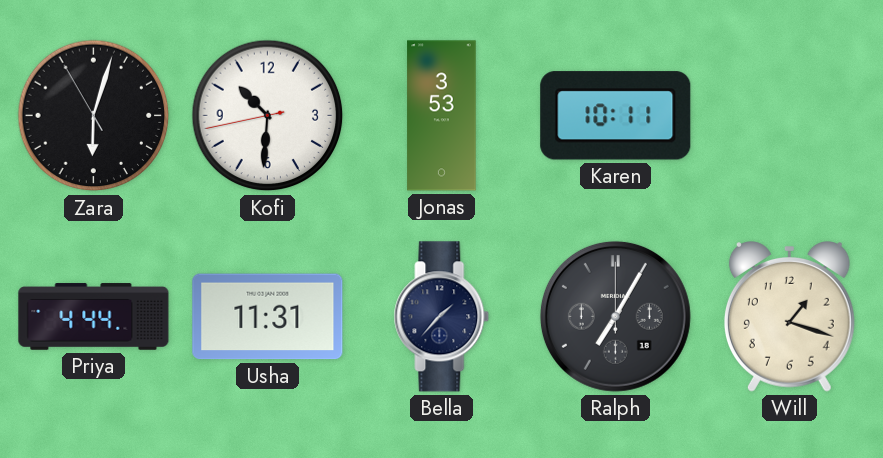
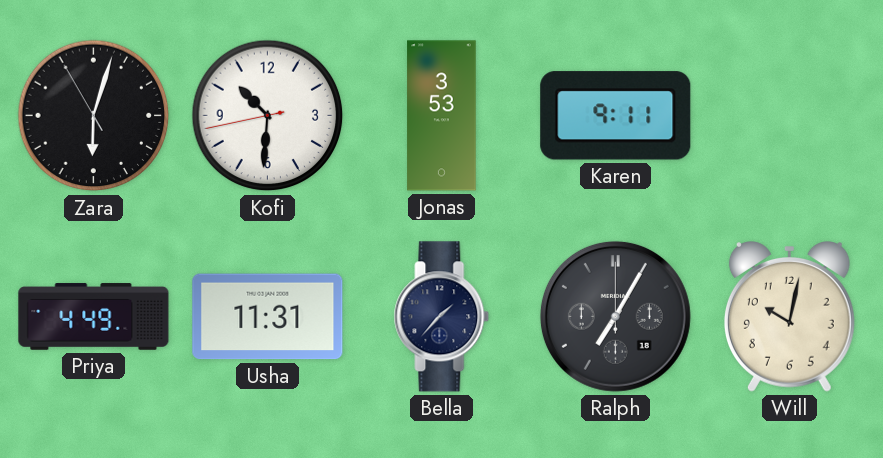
Karen: 10:11 -> 9:11 (616, 116)
Priya: 4:44 -> 4:49 (94, 317)
Will: 1:18 -> 10:02 (789, 317)
